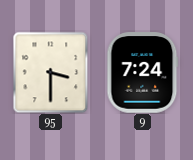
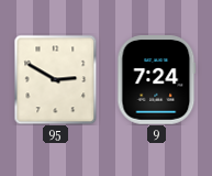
95: 3:30 -> 2:50 (56, 79)
